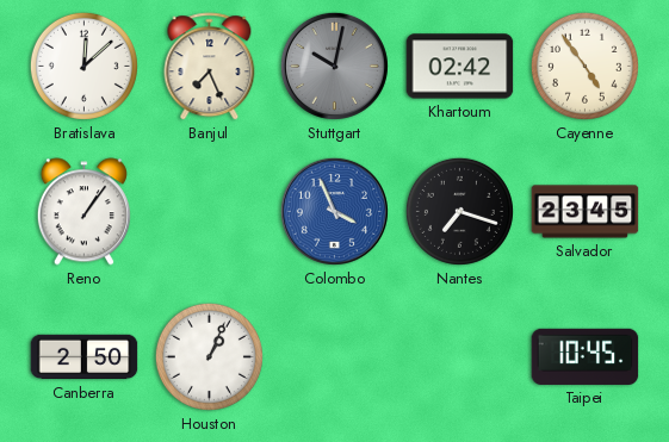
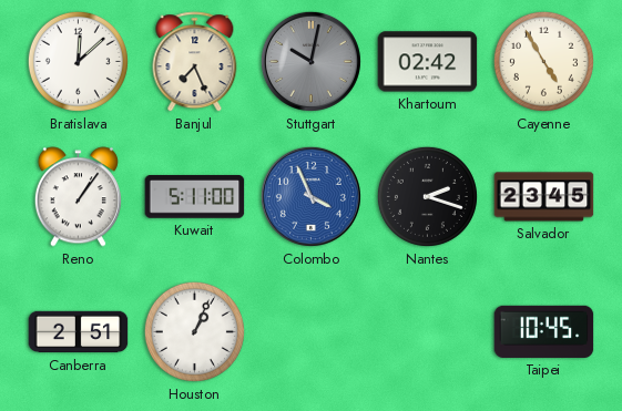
Cayenne: 4:54 -> 4:55 (543, 61)
Kuwait: none -> 5:11 (195, 197)
Nantes: 7:18 -> 2:18 (427, 196)
Canberra: 2:50 -> 2:51 (79, 332)
